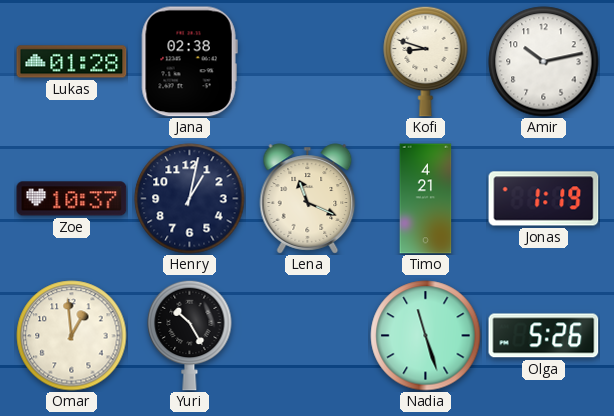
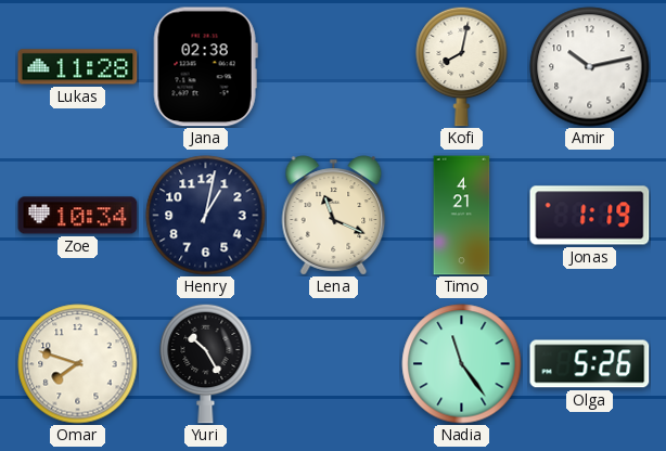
Lukas: 01:28 -> 11:28 (78, 67)
Kofi: 8:48 -> 8:02 (462, 66)
Zoe: 10:37 -> 10:34 (78, 216)
Omar: 12:59 -> 7:48 (78, 364)
Nadia: 11:27 -> 11:24 (462, 364)
